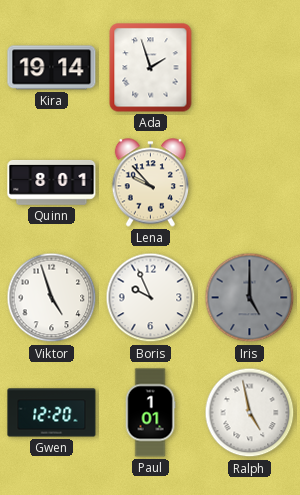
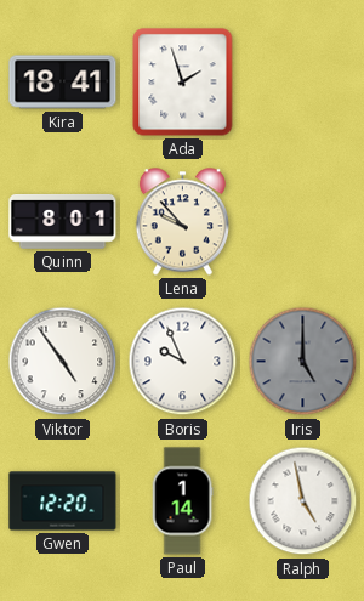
Kira: 19:14 -> 18:41 (63, 83)
Viktor: 4:57 -> 4:54 (63, 362)
Paul: 1:01 -> 1:14 (182, 501)
